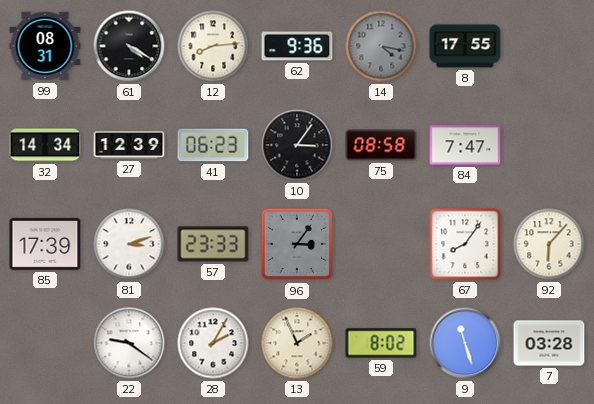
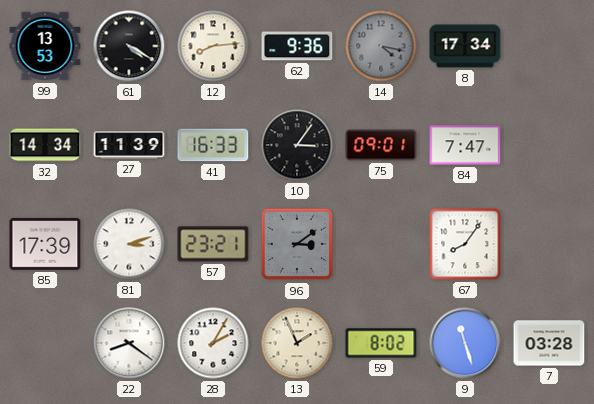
99: 08:31 -> 13:53 (45, 46)
8: 17:55 -> 17:34 (465, 46)
27: 12:39 -> 11:39 (129, 145)
41: 06:23 -> 16:33 (213, 145)
75: 08:58 -> 09:01 (381, 145)
57: 23:33 -> 23:21 (213, 244)
96: 3:06 -> 3:09 (297, 244)
92: 6:07 -> none (549, 244)
22: 9:21 -> 8:21 (129, 343)
